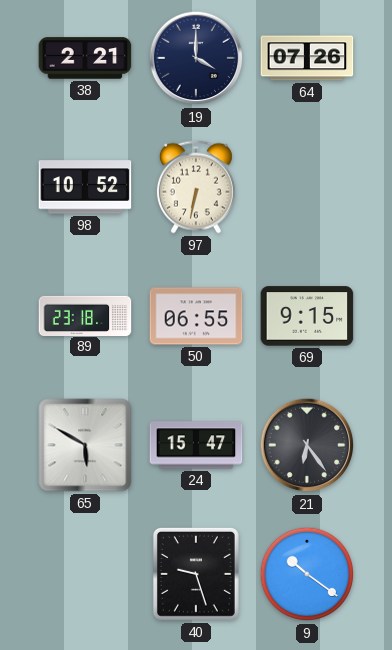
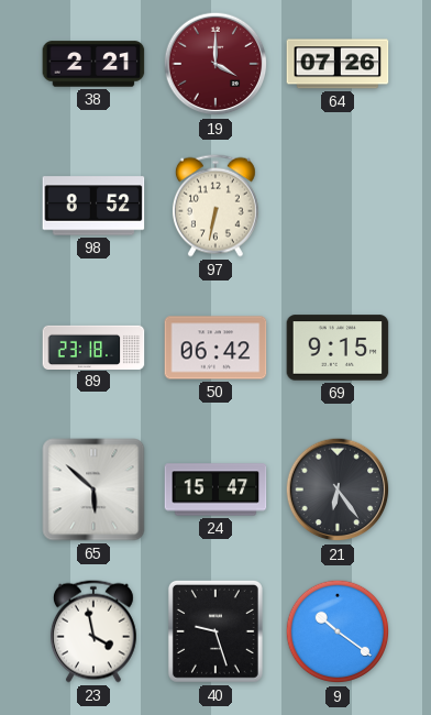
19 dial: navy -> burgundy (215, 64)
98: 10:52 -> 8:52 (93, 206)
50: 06:55 -> 06:42 (215, 348)
65: 5:50 -> 5:52 (93, 490)
23: none -> 3:58 (93, 631)
